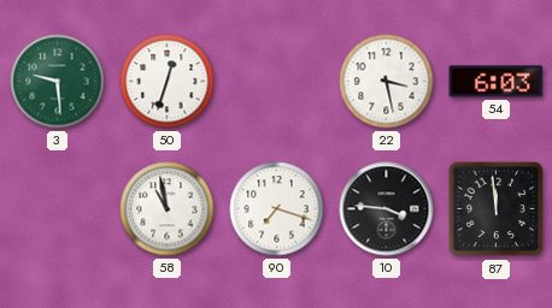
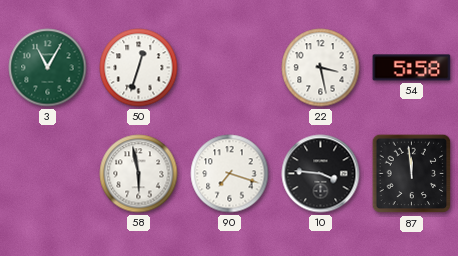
3: 9:29 -> 11:05 (48, 68)
54: 6:03 -> 5:58 (412, 68)
58: 10:58 -> 5:58 (139, 174)
